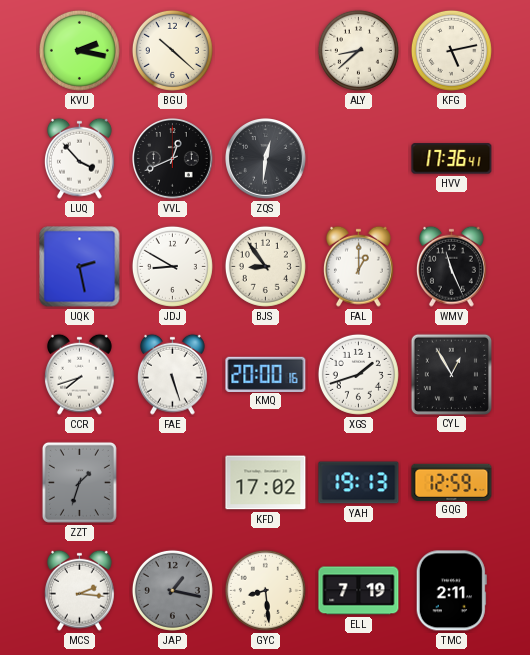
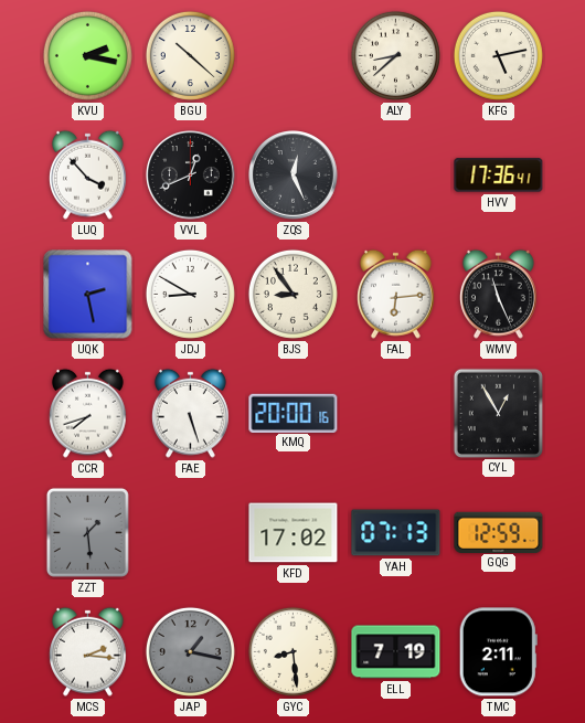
ZQS: 12:31 -> 12:26 (294, 176)
FAL: 1:00 -> 6:14 (395, 294)
XGS: 1:42 -> none (358, 374)
ZZT: 1:33 -> 1:29 (87, 532)
YAH: 19:13 -> 07:13 (396, 533)
